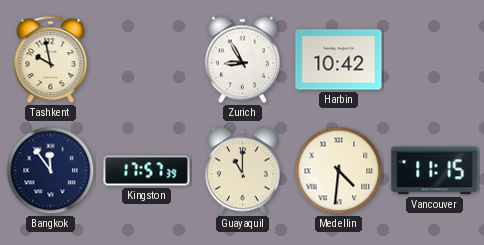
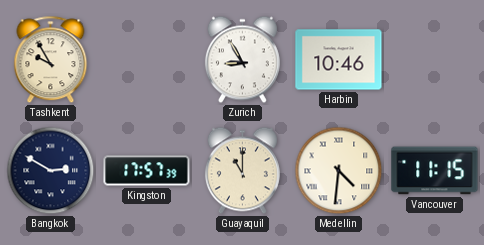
Tashkent: 9:58 -> 9:55 (51, 60)
Harbin: 10:42 -> 10:46 (339, 60)
Bangkok: 11:54 -> 2:50 (51, 171)
